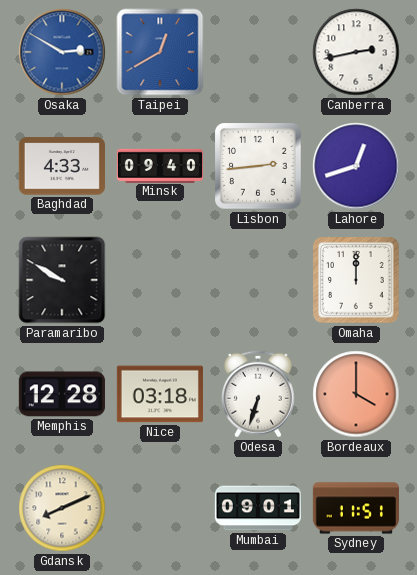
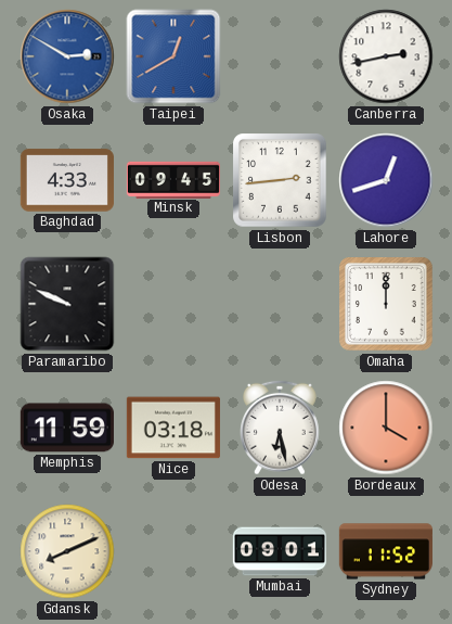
Minsk: 09:40 -> 09:45 (172, 179)
Paramaribo: 9:50 -> 9:49 (67, 304)
Memphis: 12:28 -> 11:59 (67, 428)
Odesa: 6:33 -> 6:28 (281, 428)
Sydney: 11:51 -> 11:52 (386, 551)
